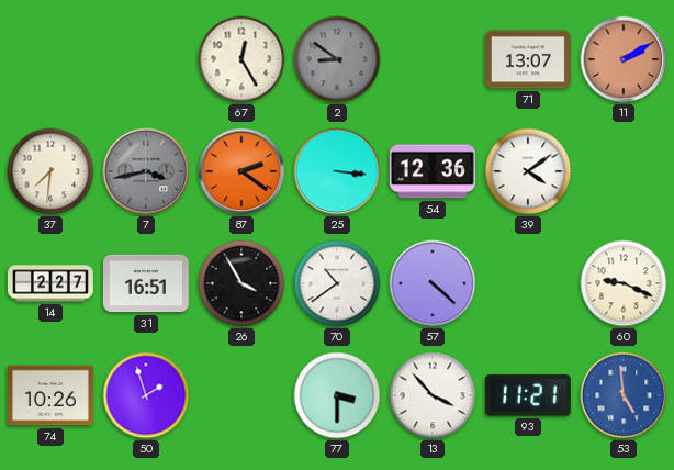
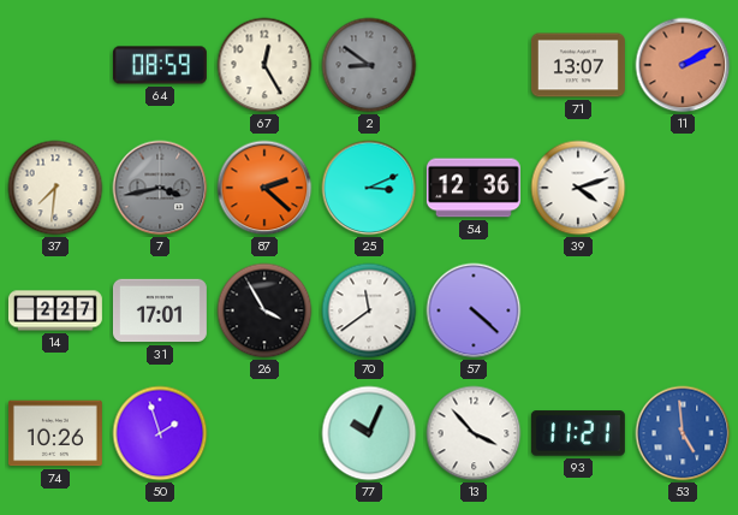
64: none -> 08:59 (160, 65)
87: 2:21 -> 2:22 (264, 188)
25: 3:16 -> 3:11 (369, 188)
39: 4:09 -> 4:12 (578, 188)
31: 16:51 -> 17:01 (160, 310)
70: 10:39 -> 11:39 (369, 310)
60: 9:19 -> none (624, 283)
77: 3:30 -> 10:04 (369, 433)
